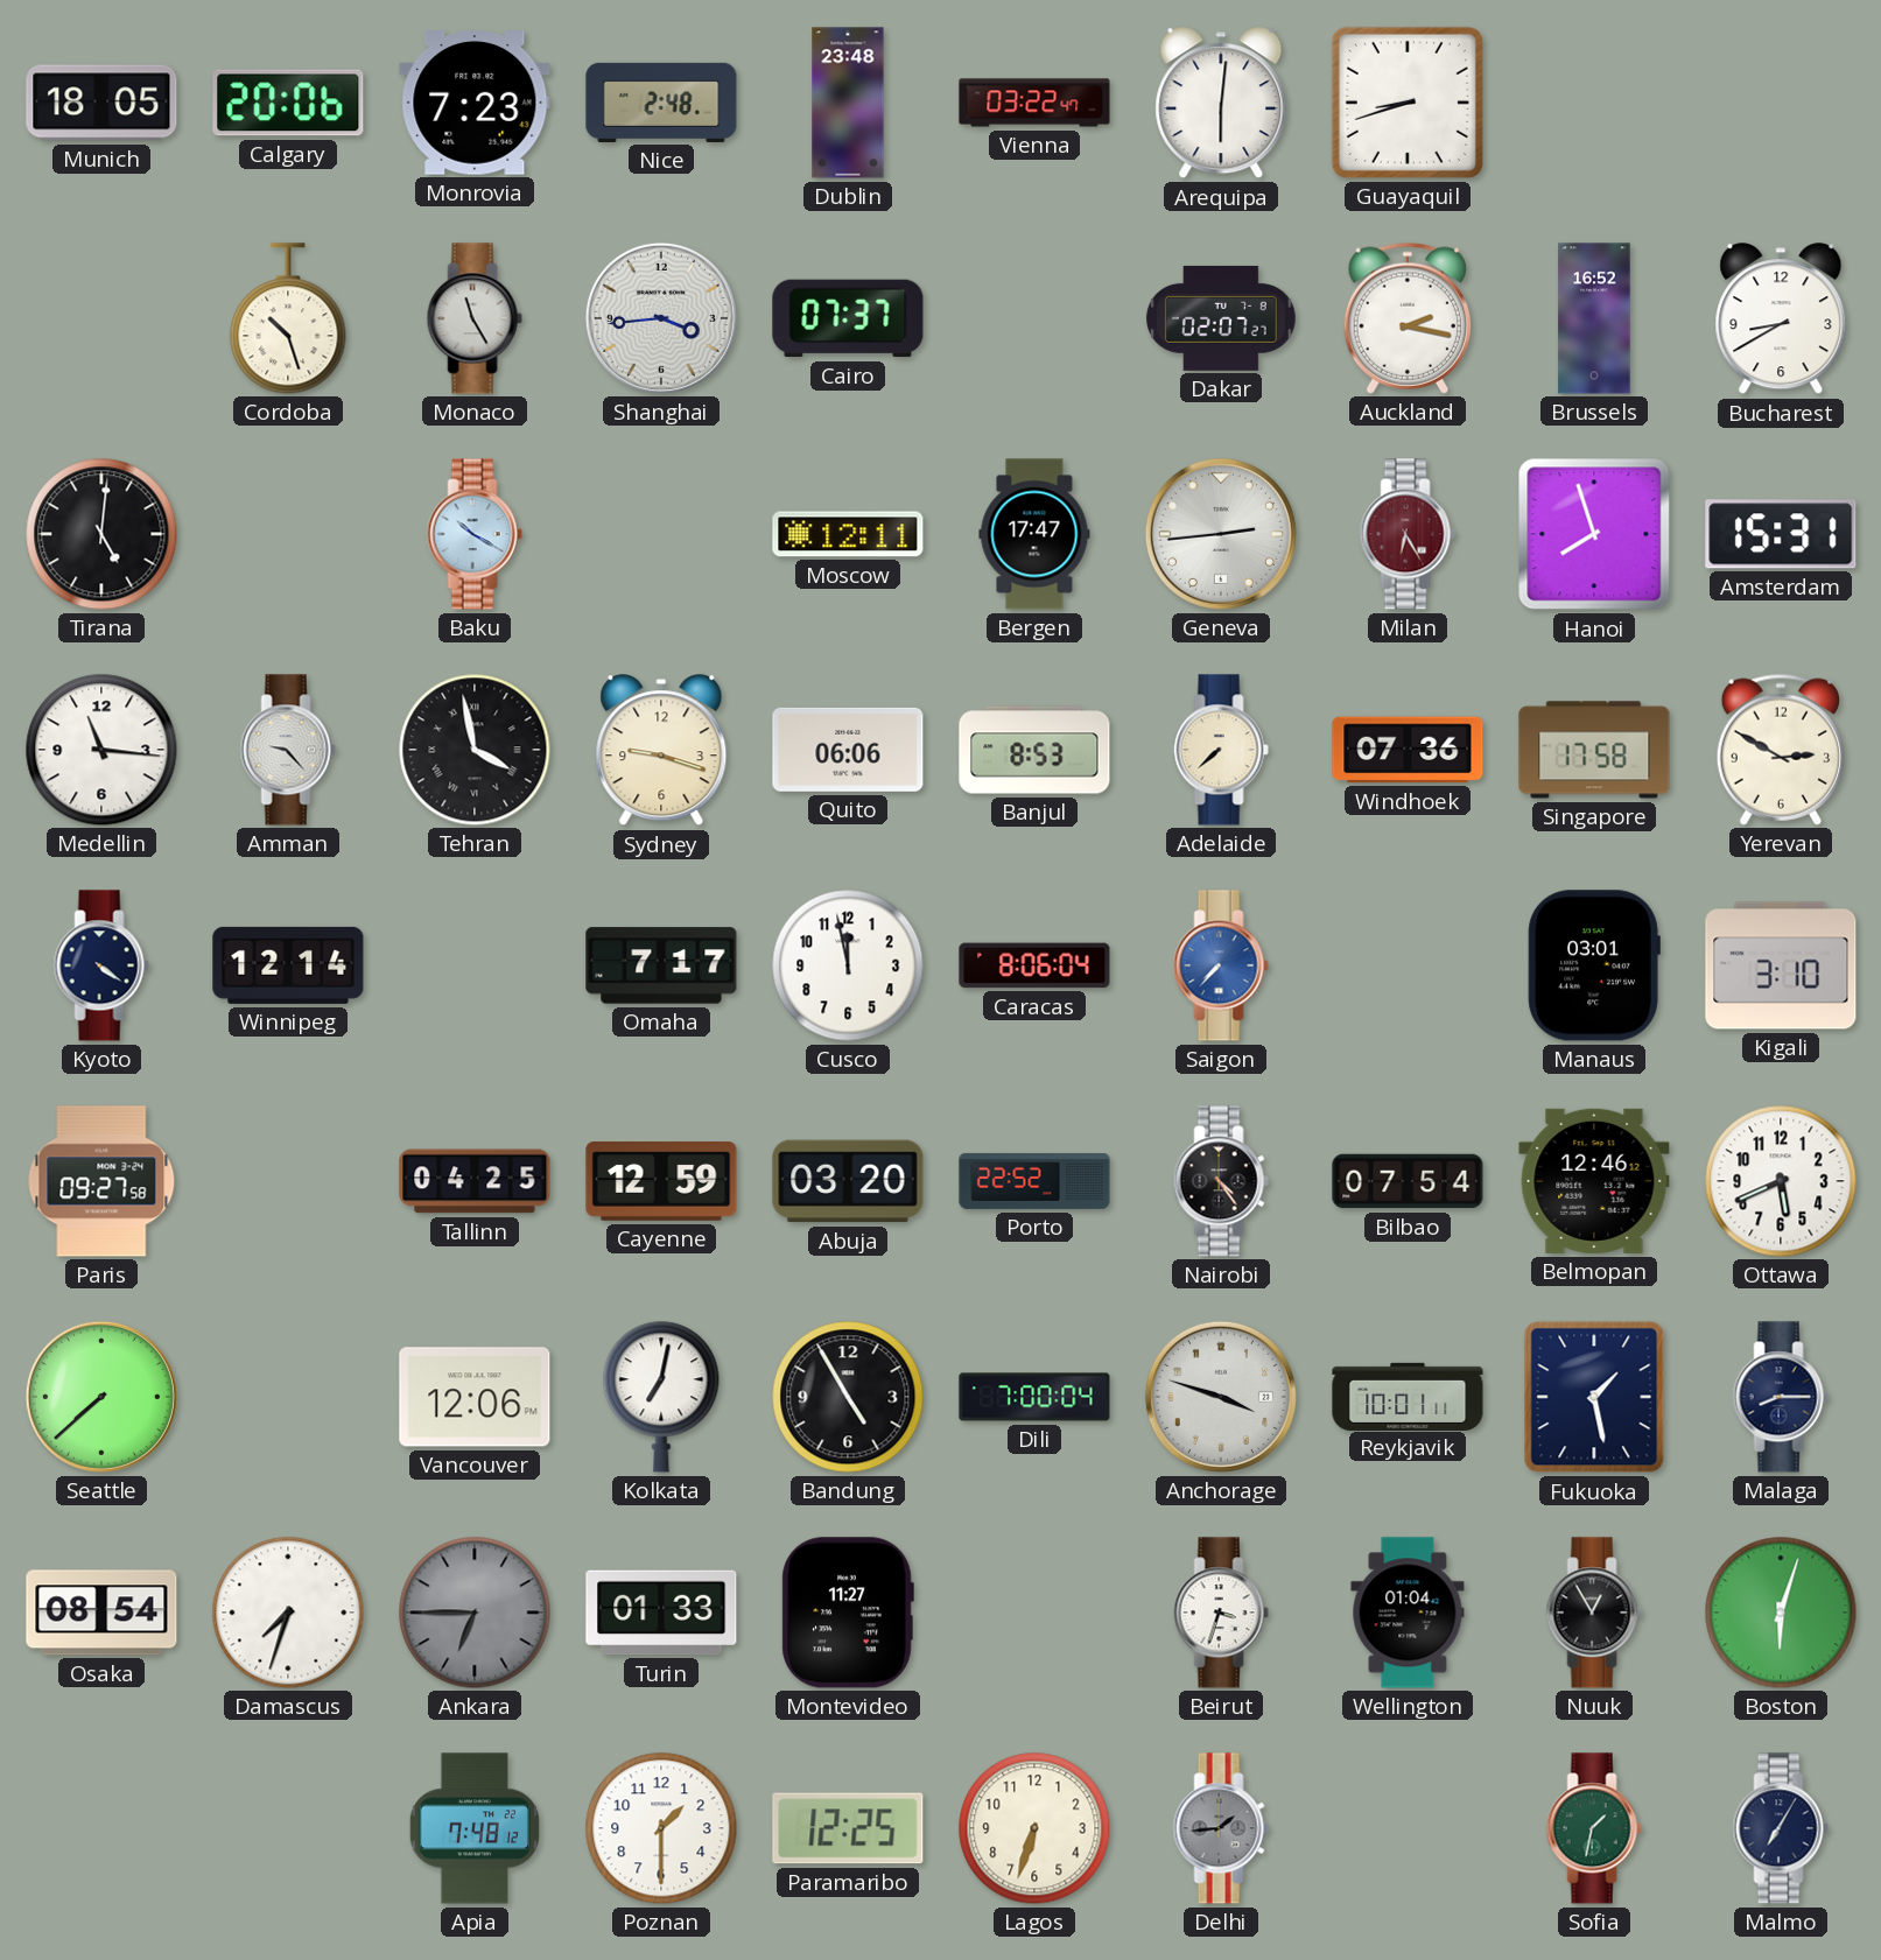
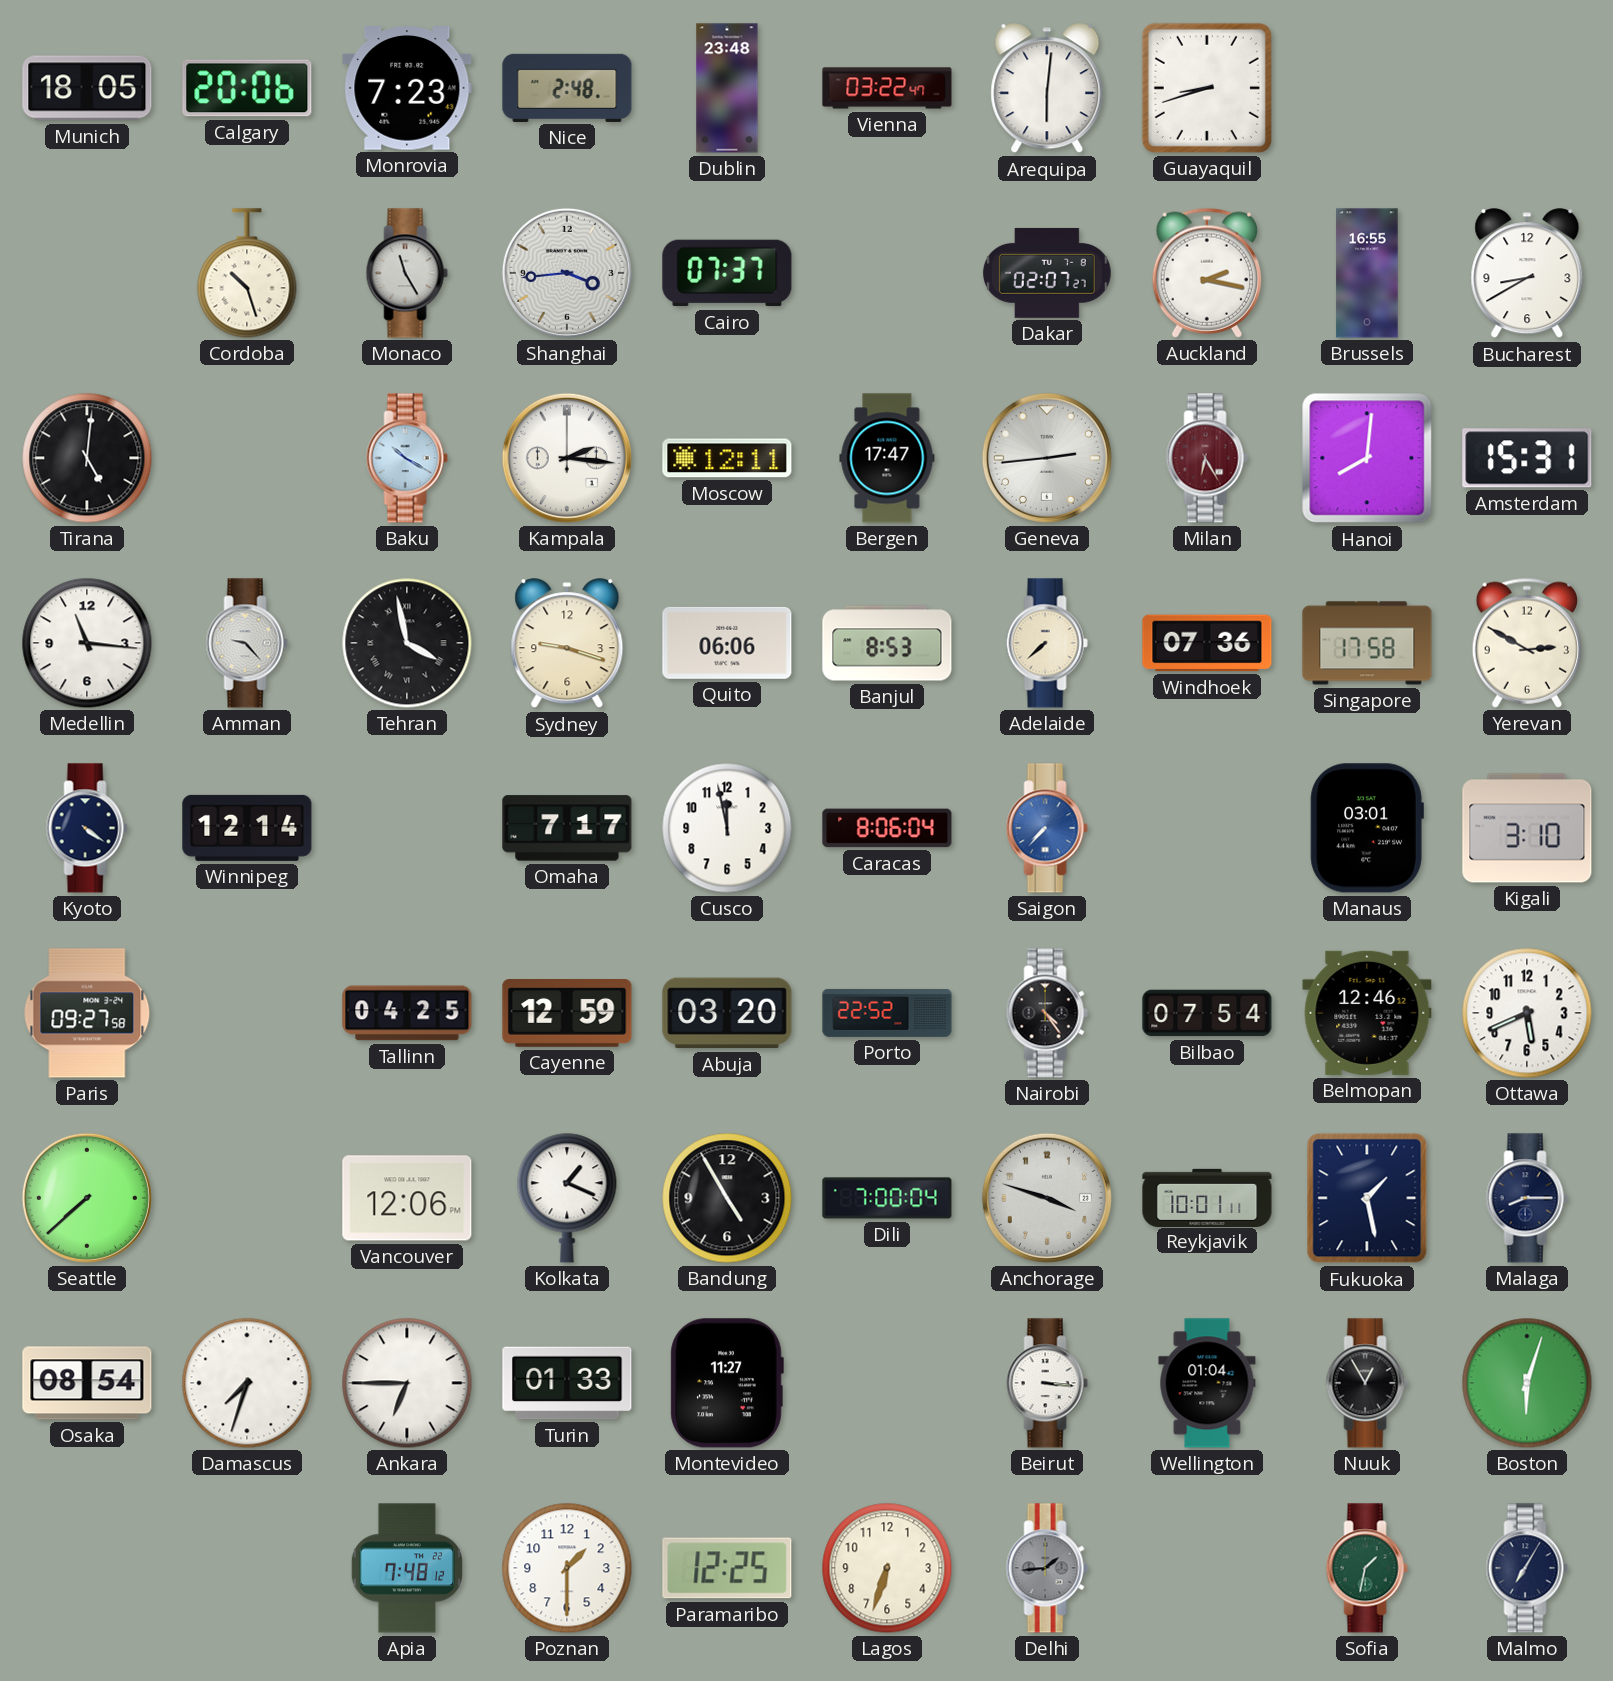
Brussels: 16:52 -> 16:55 (1367, 273)
Kampala: none -> 2:16 (567, 458)
Hanoi: 7:57 -> 8:01 (1367, 458)
Kolkata: 7:02 -> 1:19 (567, 1198)
Ankara dial: grey -> white (407, 1383)
Beirut: 3:33 -> 3:16 (1047, 1383)
